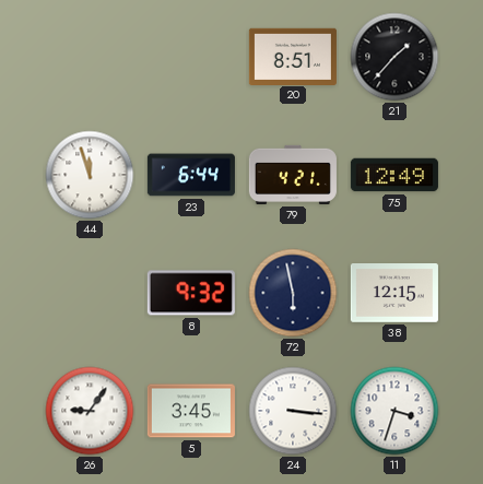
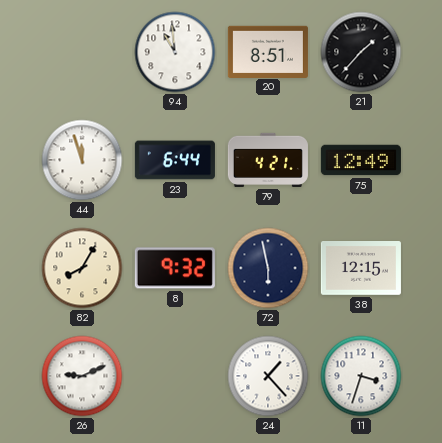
94: none -> 10:59 (175, 52)
82: none -> 8:05 (82, 268)
26: 9:06 -> 9:11 (82, 376)
5: 3:45 -> none (191, 411)
24: 3:16 -> 1:23 (268, 376)
